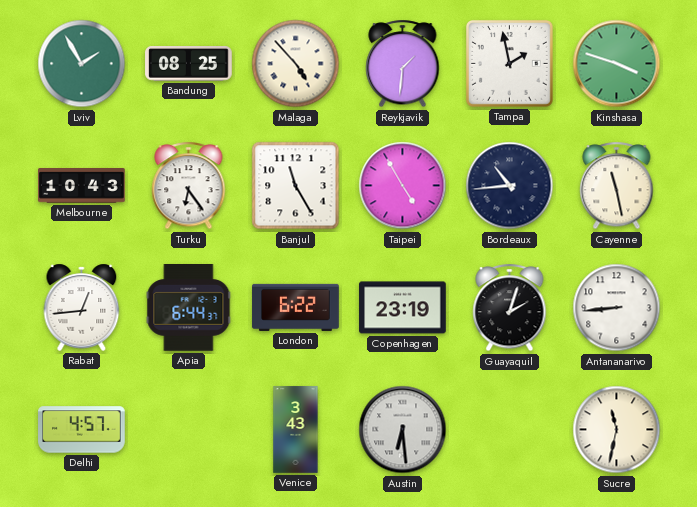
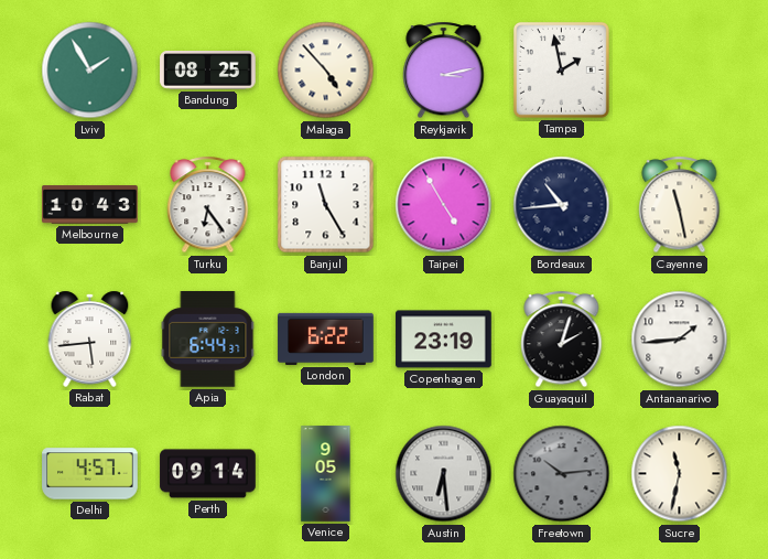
Reykjavik: 1:31 -> 3:13 (444, 71)
Kinshasa: 3:48 -> none (617, 64)
Rabat: 12:44 -> 5:44 (90, 338)
Antananarivo: 8:44 -> 1:44 (680, 340)
Perth: none -> 09:14 (208, 474)
Venice: 3:43 -> 9:05 (326, 474)
Freetown: none -> 10:14 (562, 474)
